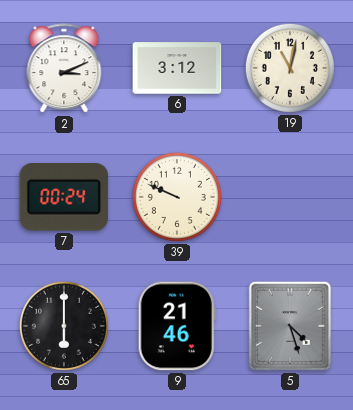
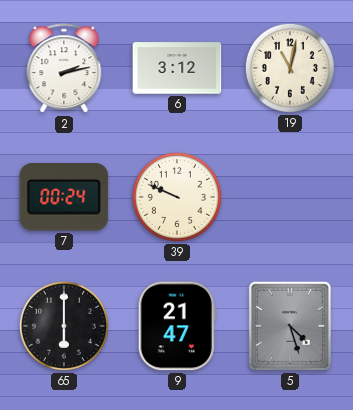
2: 3:11 -> 2:13 (64, 69)
9: 21:46 -> 21:47 (177, 326)
